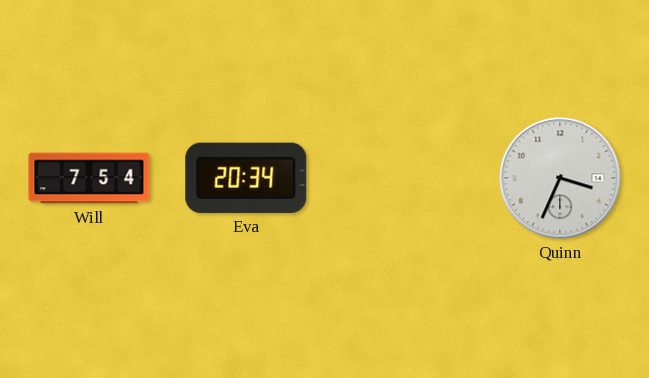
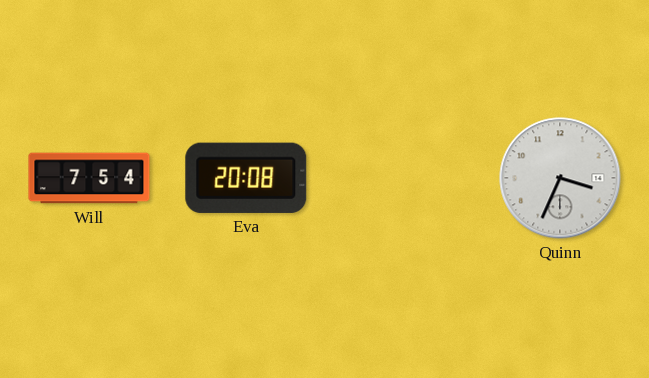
Eva: 20:34 -> 20:08 (246, 178)
